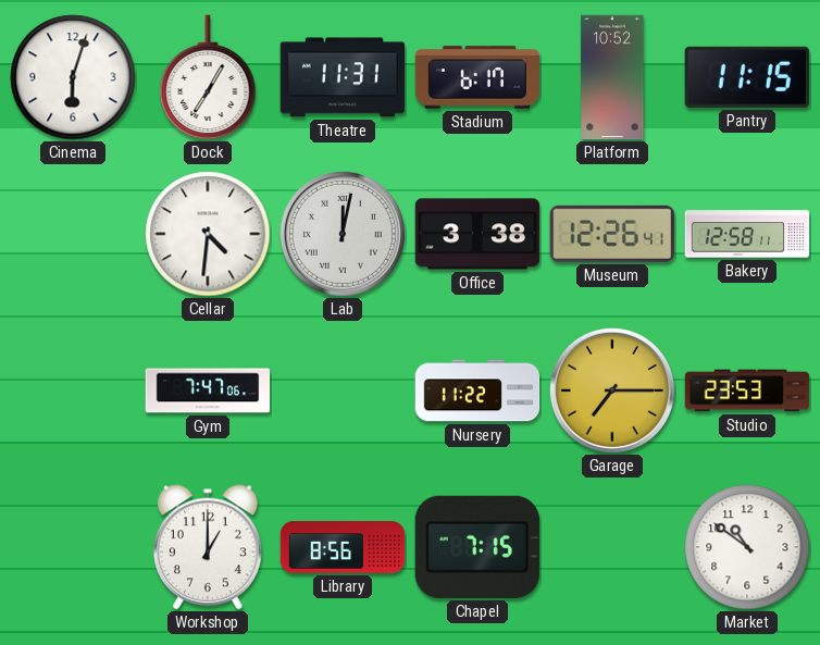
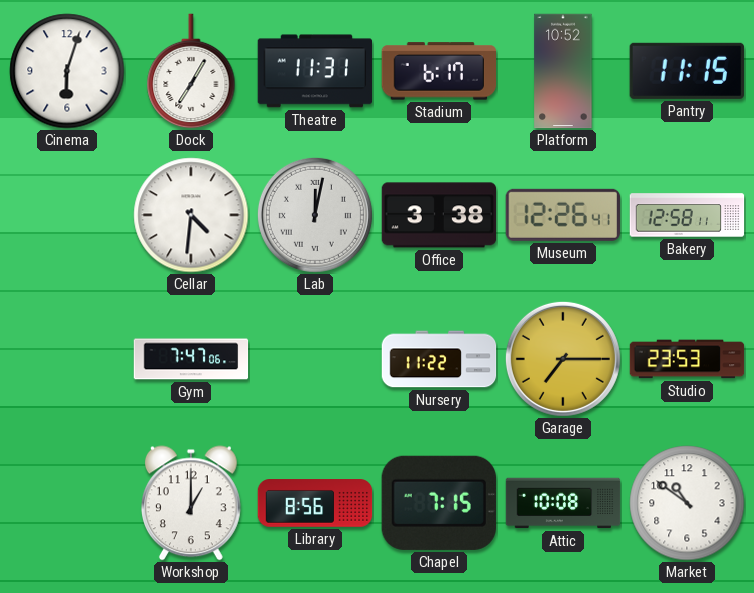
Attic: none -> 10:08 (563, 503)
